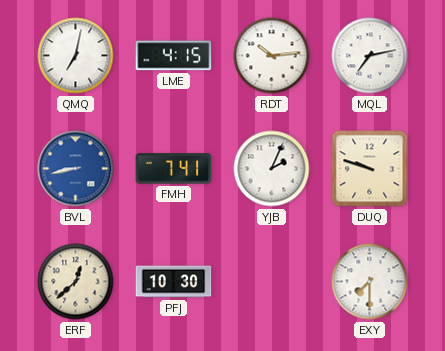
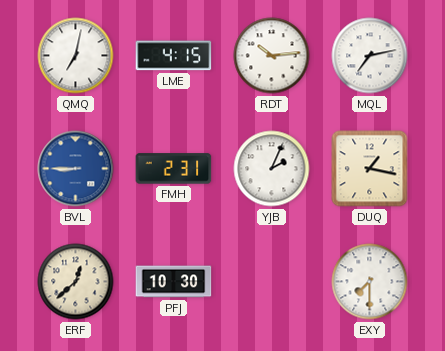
BVL: 8:43 -> 8:45 (76, 169)
FMH: 7:41 -> 2:31 (174, 169)
DUQ: 9:48 -> 1:17 (370, 169)
